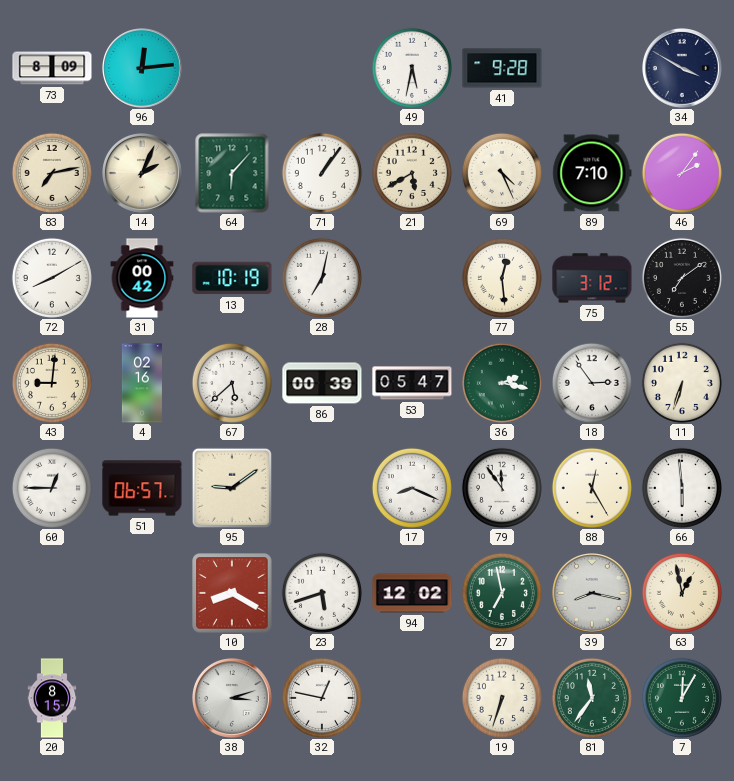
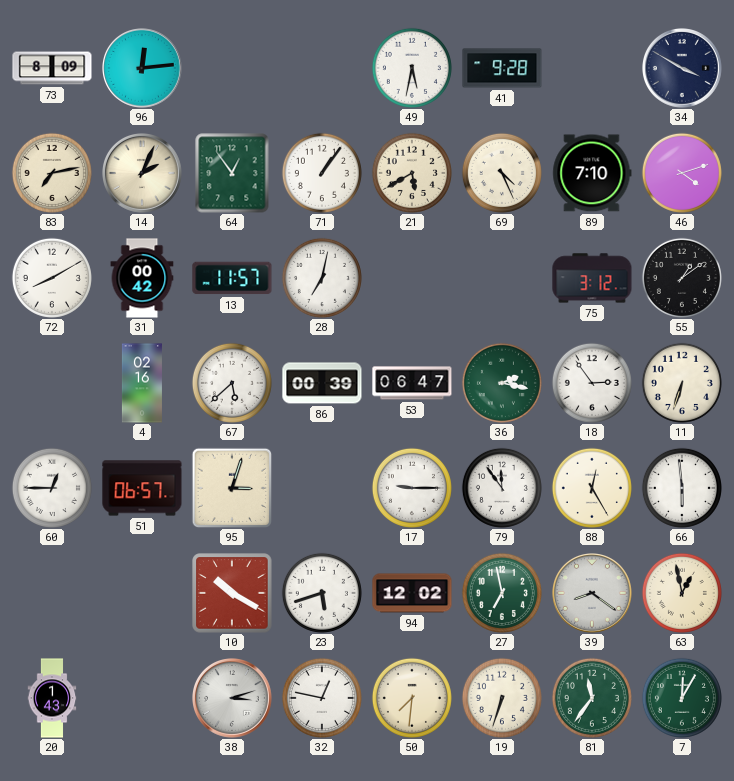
64: 6:07 -> 12:54 (232, 173)
46: 2:06 -> 4:12 (682, 173)
13: 10:19 -> 11:57 (232, 278)
77: 12:29 -> none (502, 278)
55: 7:09 -> 1:09 (682, 278)
43: 9:01 -> none (52, 383)
53: 05:47 -> 06:47 (412, 383)
95: 9:09 -> 3:03 (232, 488)
17: 8:19 -> 9:15 (412, 488)
10: 8:20 -> 10:20 (232, 593)
39: 8:17 -> 8:21 (593, 594)
20: 8:15 -> 1:43 (52, 698)
50: none -> 7:31 (412, 698)
